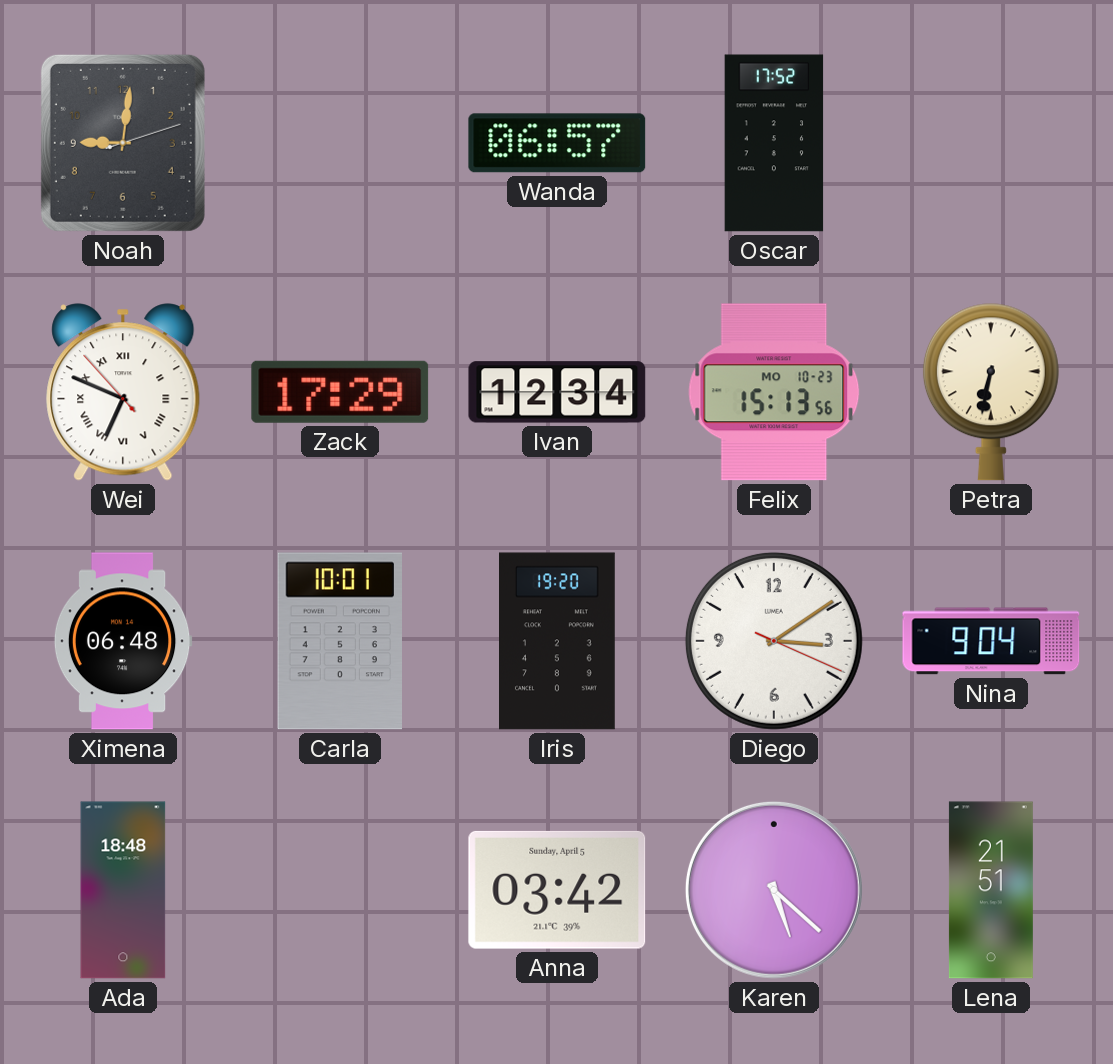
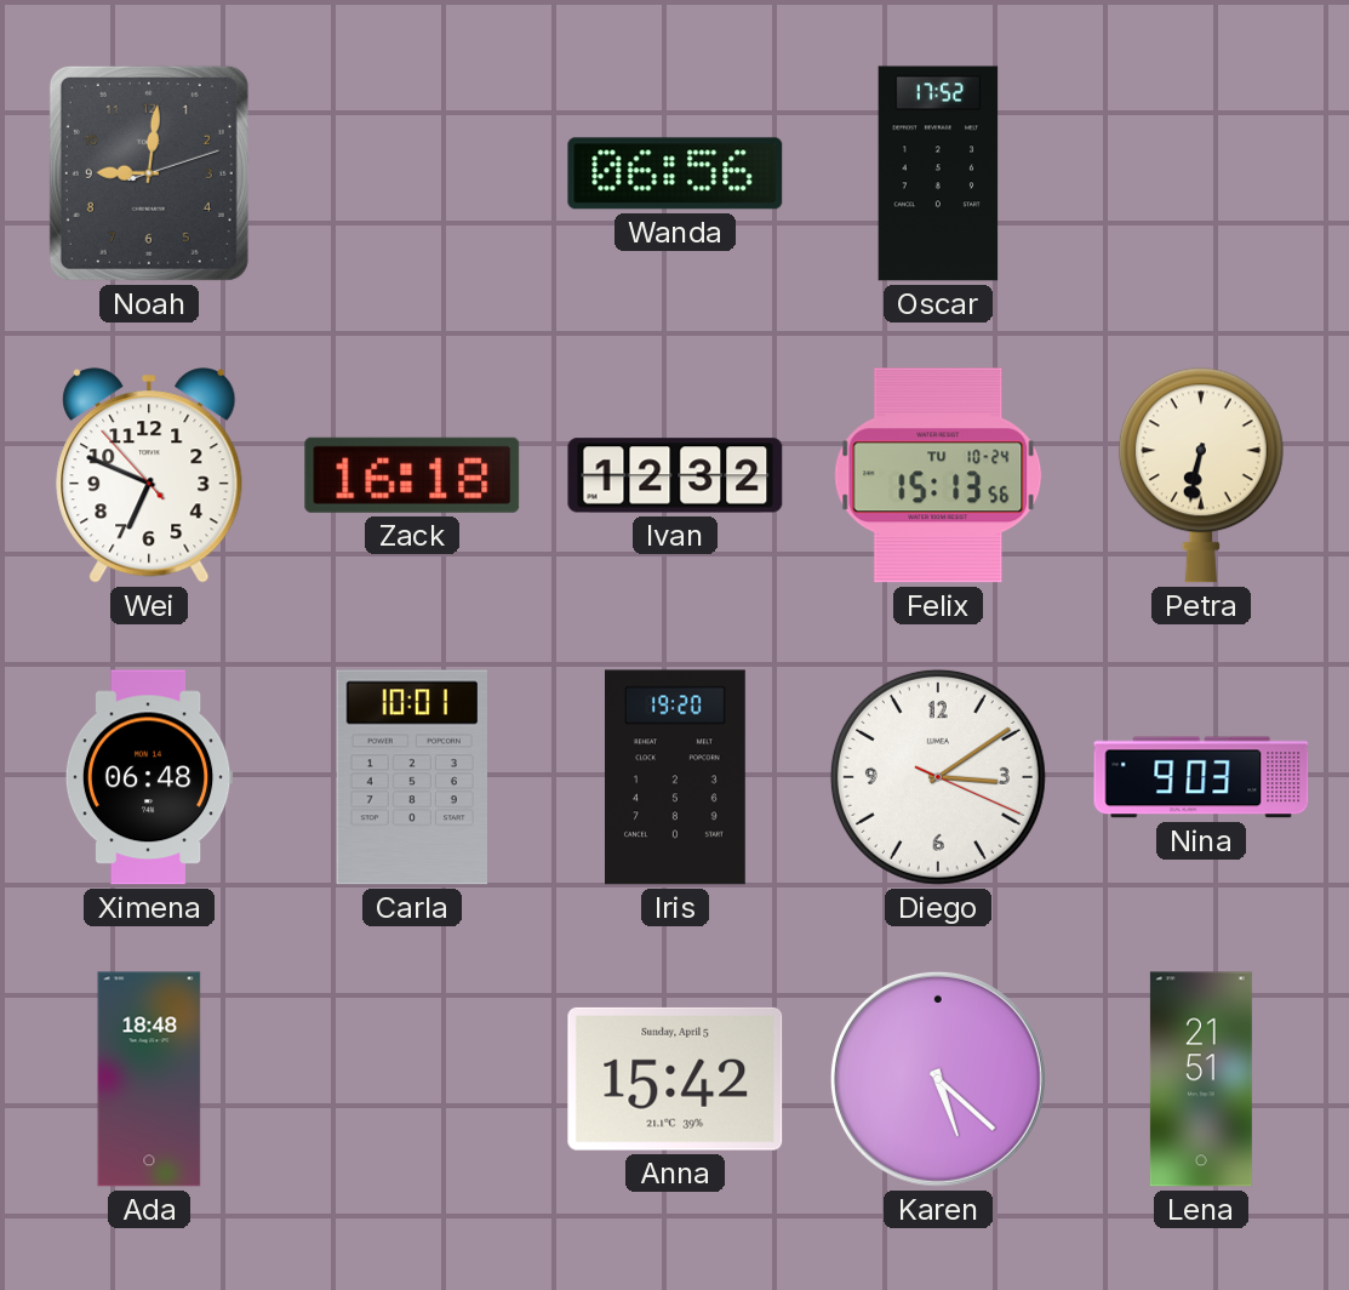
Wanda: 06:57 -> 06:56 (675, 173)
Wei numerals: Roman -> Arabic (149, 475)
Zack: 17:29 -> 16:18 (412, 475)
Ivan: 12:34 -> 12:32 (675, 475)
Felix date: MO 10-23 -> TU 10-24 (938, 475)
Nina: 9:04 -> 9:03 (1201, 777)
Anna: 03:42 -> 15:42 (675, 1079)
